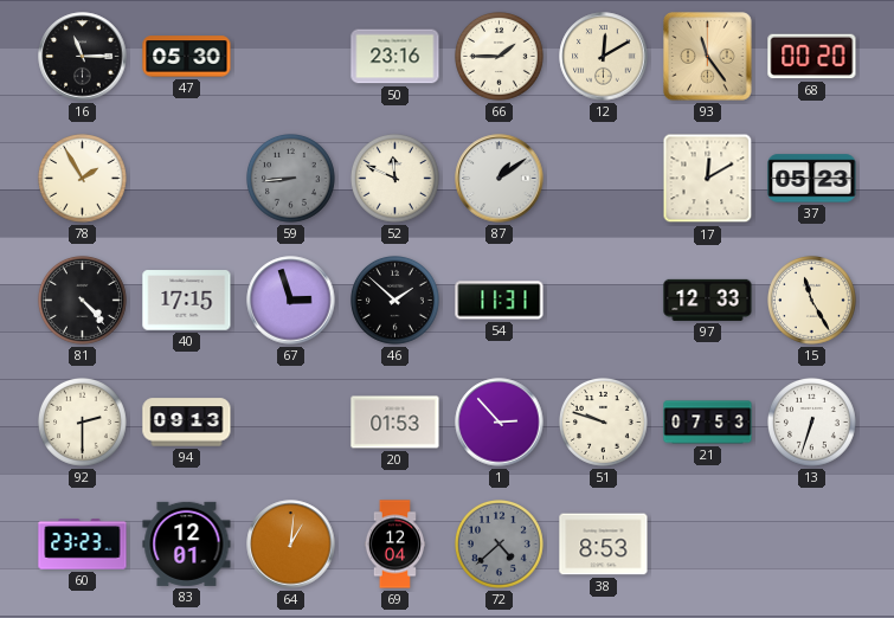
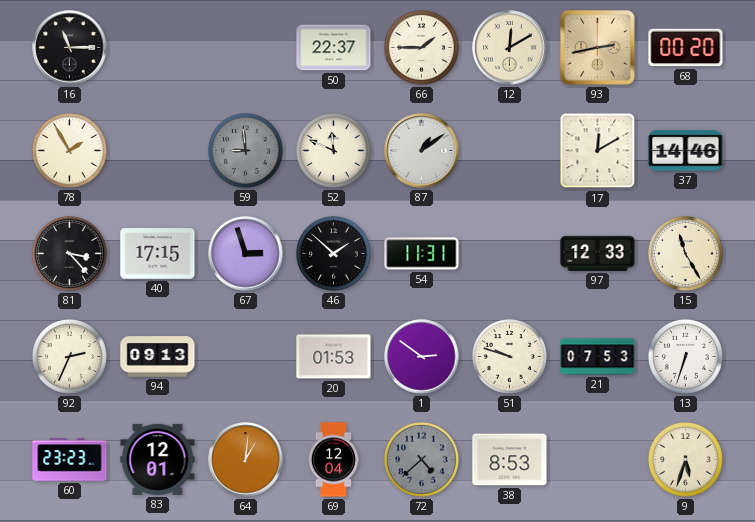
47: 05:30 -> none (187, 57)
50: 23:16 -> 22:37 (334, 48)
93: 11:24 -> 2:43 (598, 48)
59: 8:44 -> 8:59 (246, 151)
37: 05:23 -> 14:46 (686, 151)
81: 4:23 -> 3:23 (70, 254)
92: 2:30 -> 2:34 (70, 357)
1: 2:53 -> 2:51 (422, 357)
9: none -> 5:33 (686, 460)
